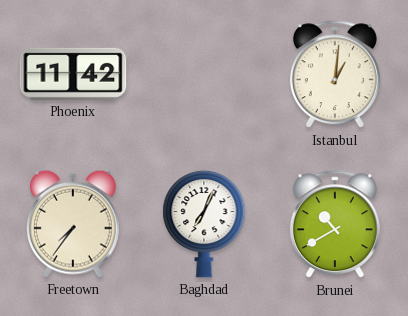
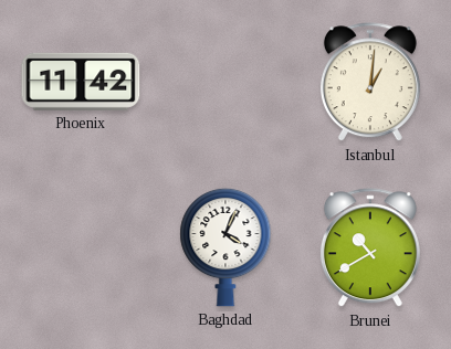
Freetown: 7:36 -> none (73, 224)
Baghdad: 7:04 -> 4:04 (225, 247)
